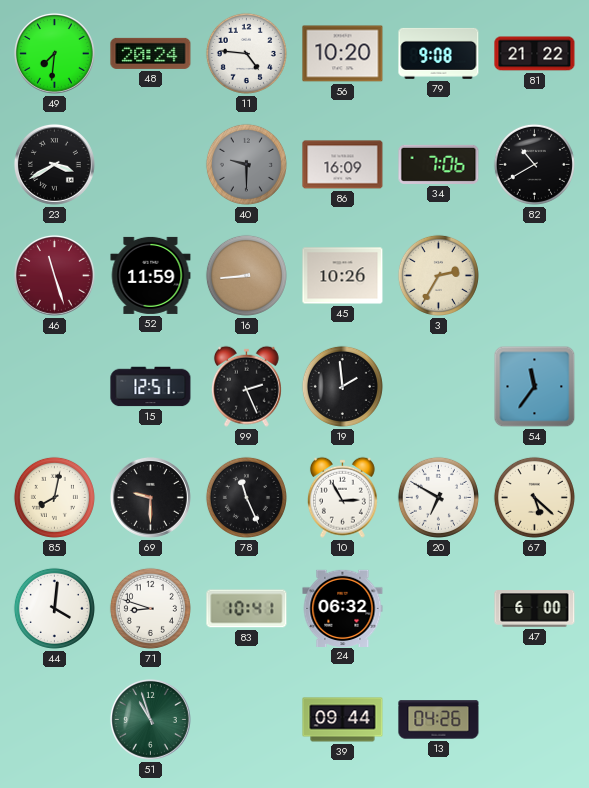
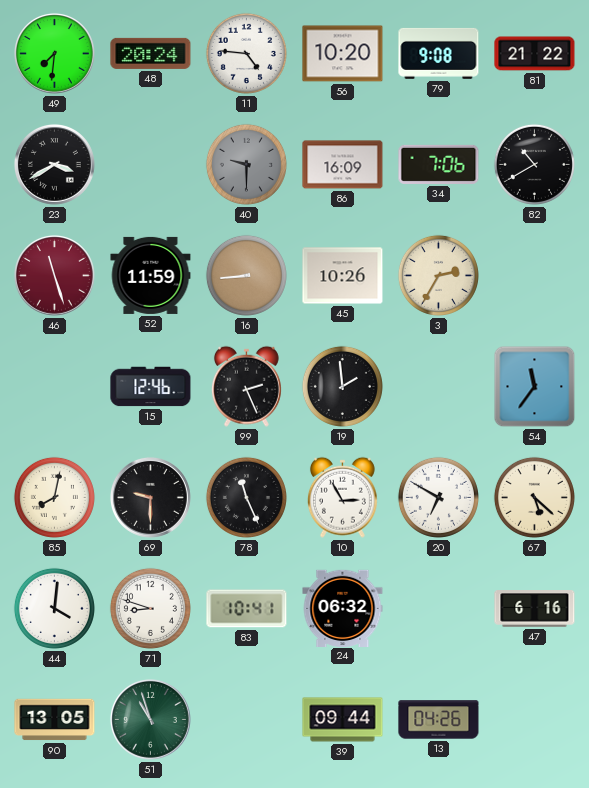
15: 12:51 -> 12:46 (151, 387)
47: 6:00 -> 6:16 (535, 609)
90: none -> 13:05 (55, 720)
